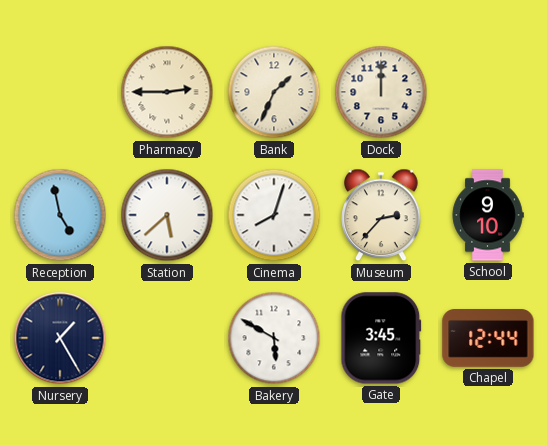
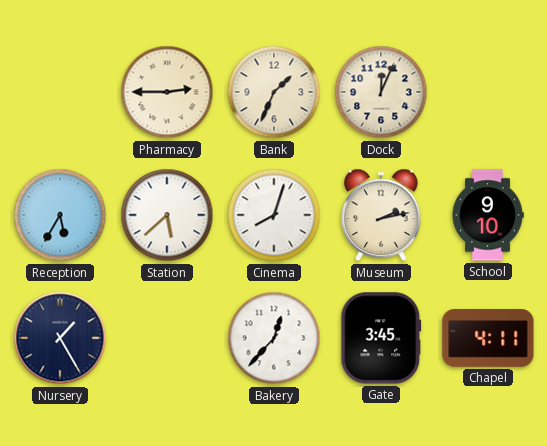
Dock: 12:00 -> 12:04 (381, 92)
Reception: 4:58 -> 5:35 (60, 215)
Museum: 2:37 -> 2:13 (381, 215)
Bakery: 5:50 -> 12:37 (274, 338)
Chapel: 12:44 -> 4:11 (488, 338)
